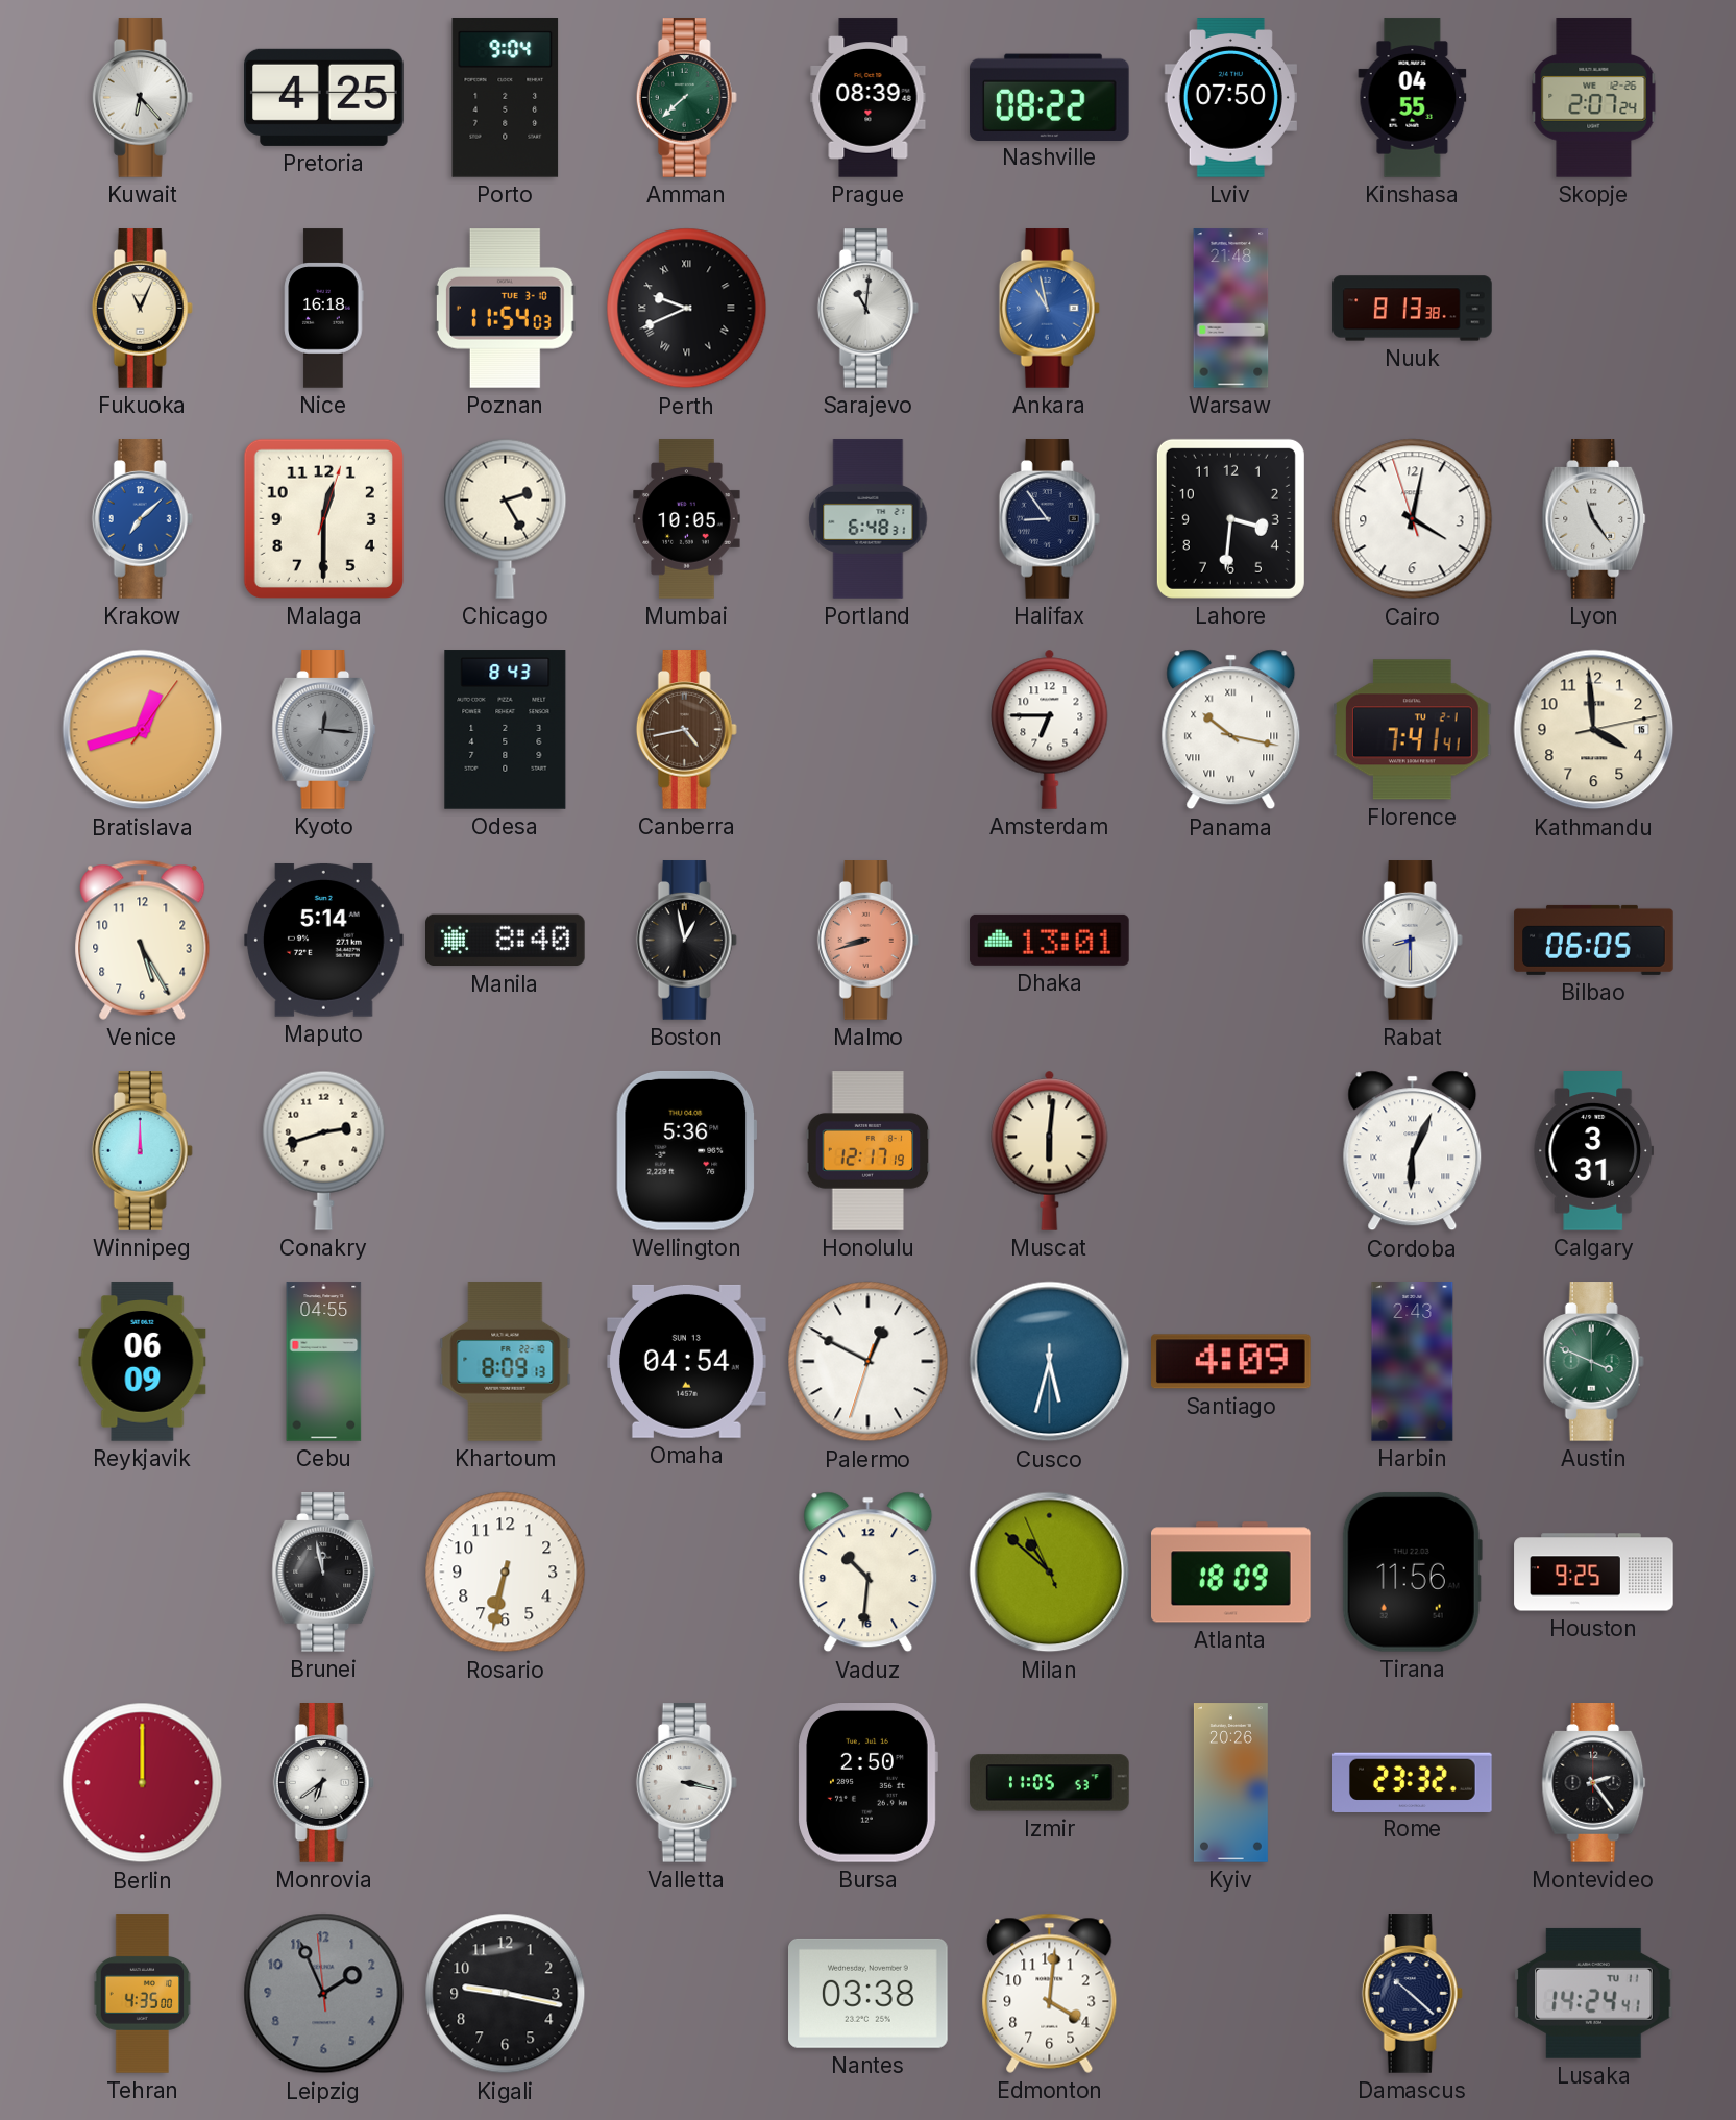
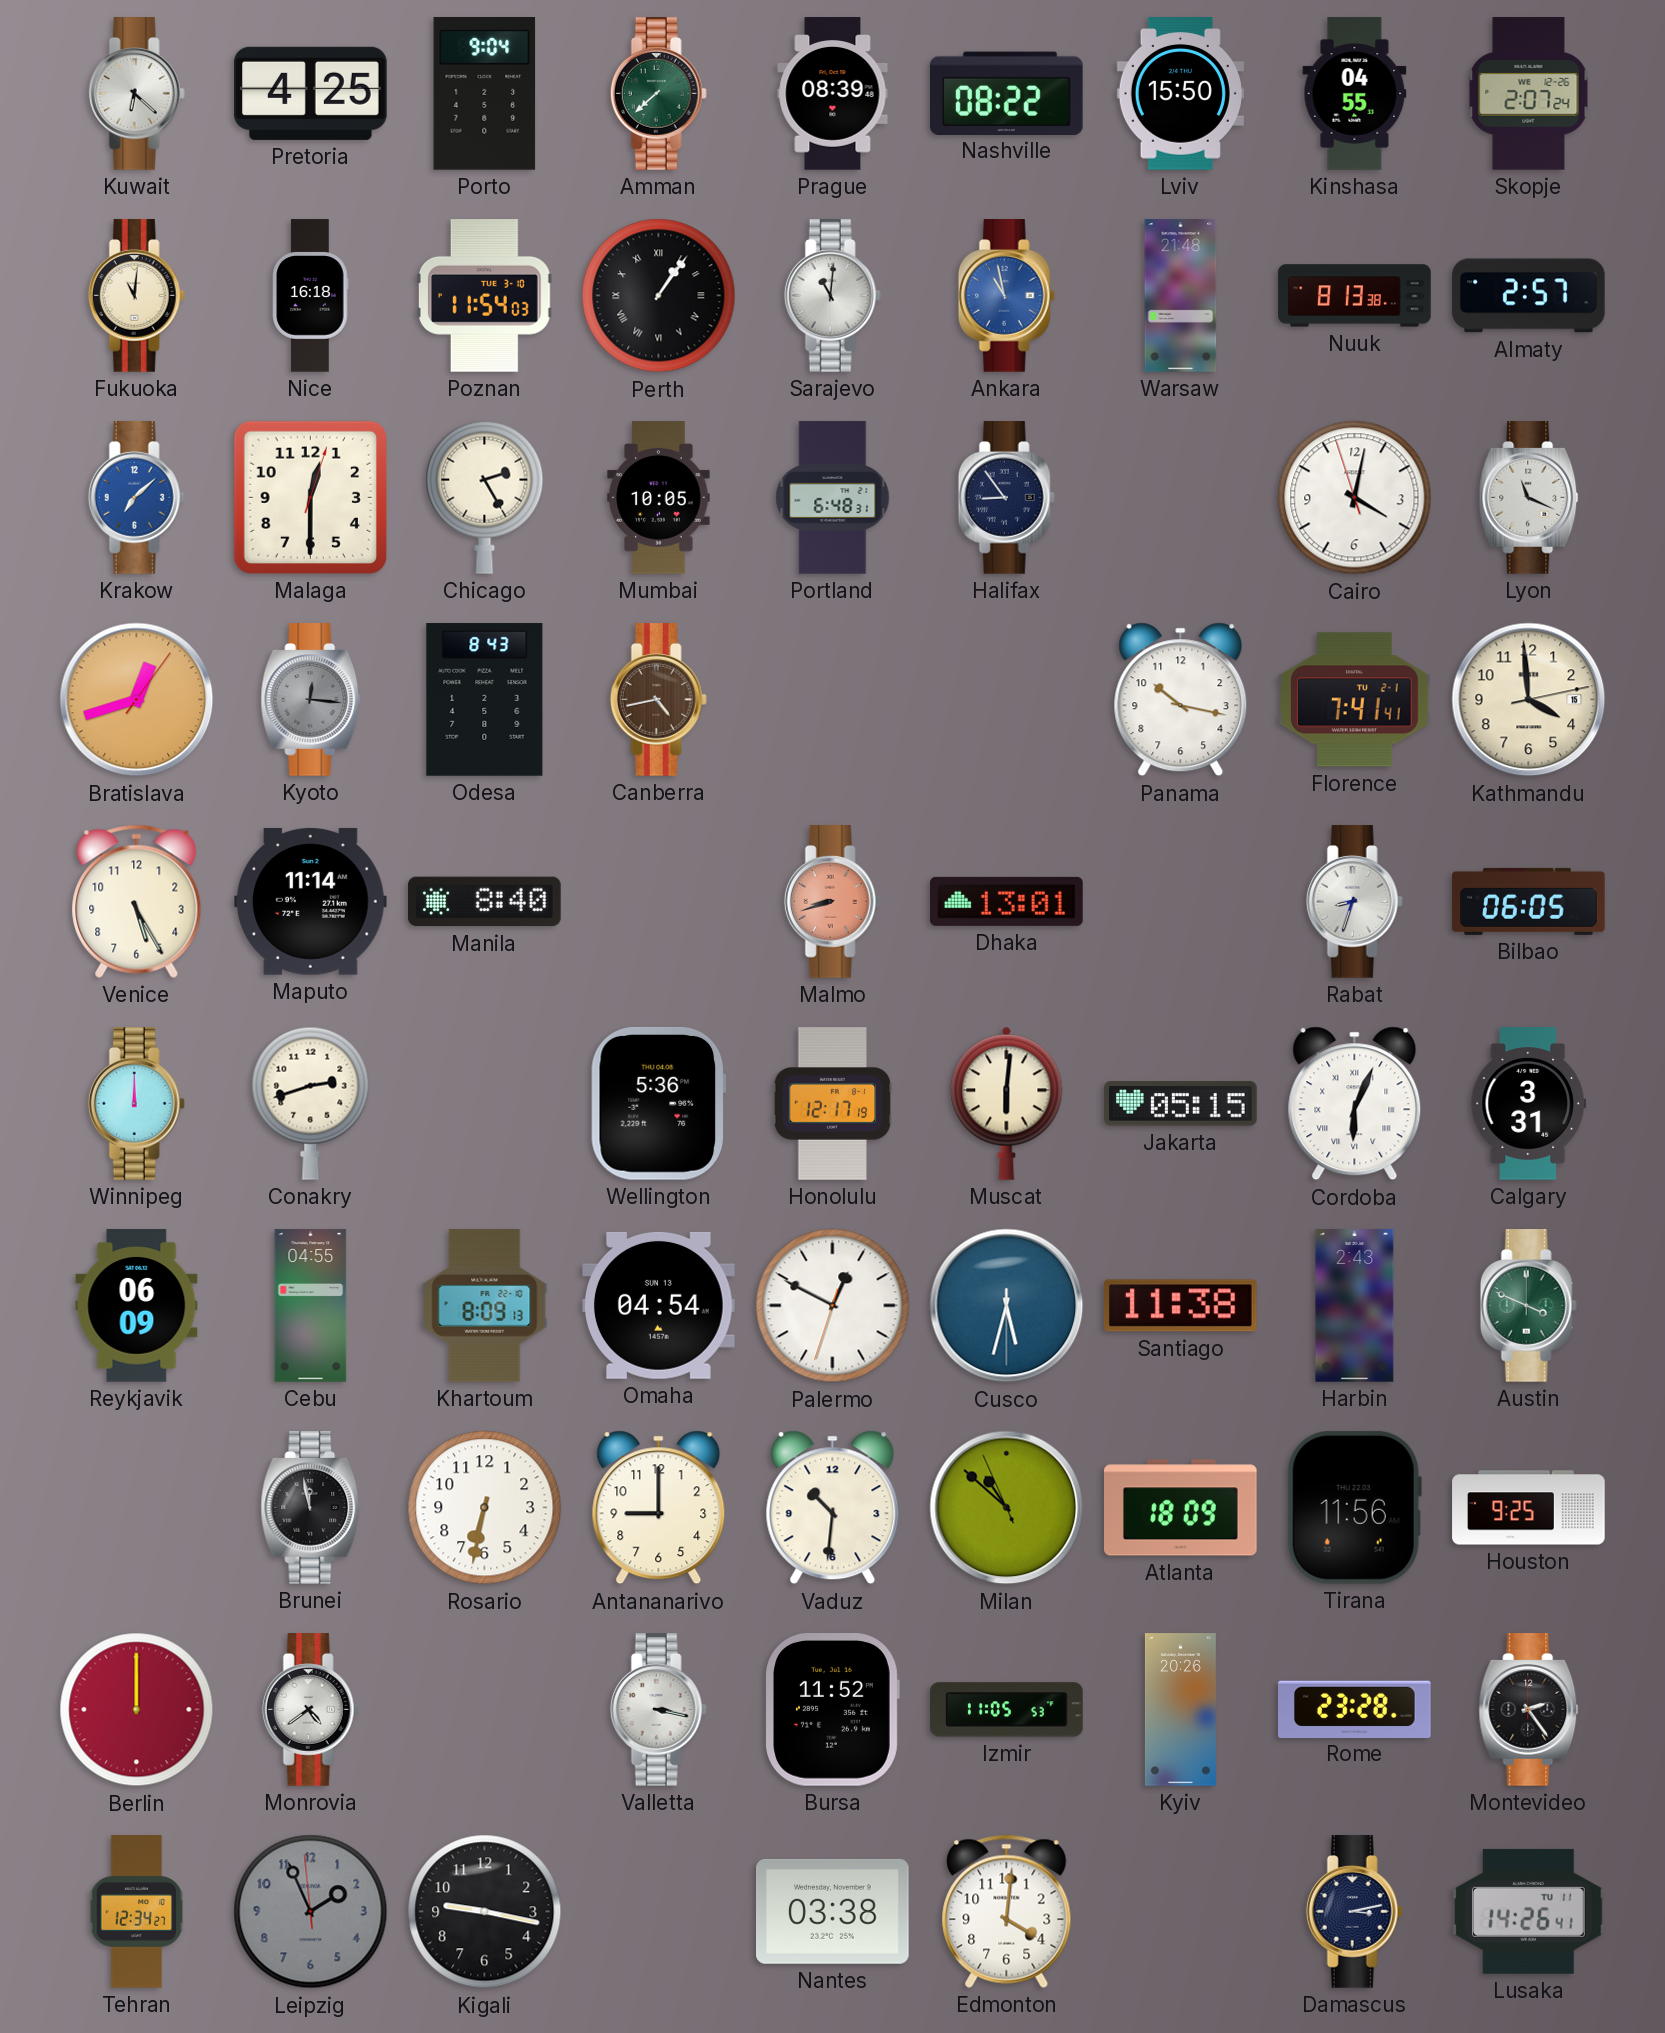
Kuwait: 6:23 -> 6:22 (136, 94)
Lviv: 07:50 -> 15:50 (1180, 94)
Fukuoka: 11:04 -> 11:01 (136, 296)
Perth: 9:41 -> 1:06 (659, 296)
Almaty: none -> 2:57 (1529, 296)
Lahore: 3:31 -> none (1230, 518)
Lyon: 11:24 -> 11:19 (1529, 498)
Amsterdam: 6:45 -> none (1050, 729)
Panama numerals: Roman -> Arabic (1181, 700)
Maputo: 5:14 -> 11:14 (311, 901)
Boston: 12:58 -> none (686, 941)
Rabat: 8:30 -> 8:33 (1354, 902)
Jakarta: none -> 05:15 (1181, 1104)
Santiago: 4:09 -> 11:38 (1181, 1306)
Antananarivo: none -> 9:00 (659, 1508)
Monrovia: 6:39 -> 4:39 (310, 1710)
Bursa: 2:50 -> 11:52 (832, 1710)
Rome: 23:32 -> 23:28 (1355, 1709)
Tehran: 4:35 -> 12:34 (137, 1912)
Damascus: 10:22 -> 3:13 (1354, 1912)
Lusaka: 14:24 -> 14:26 (1529, 1911)
